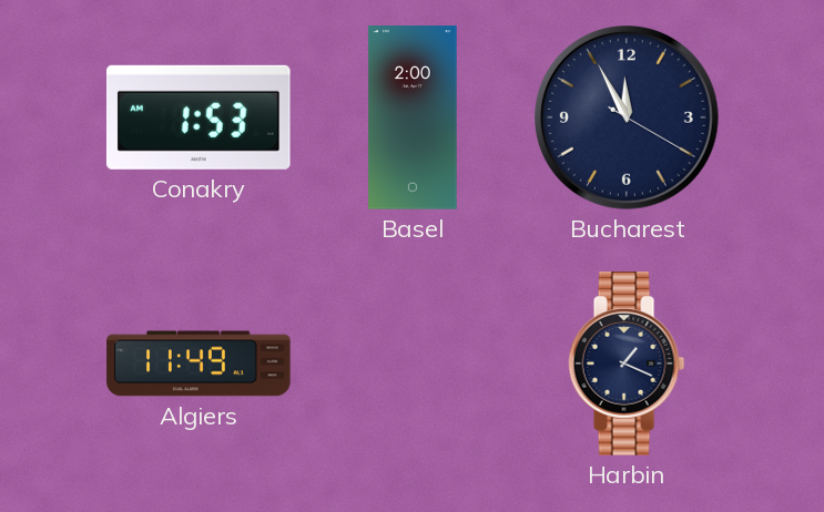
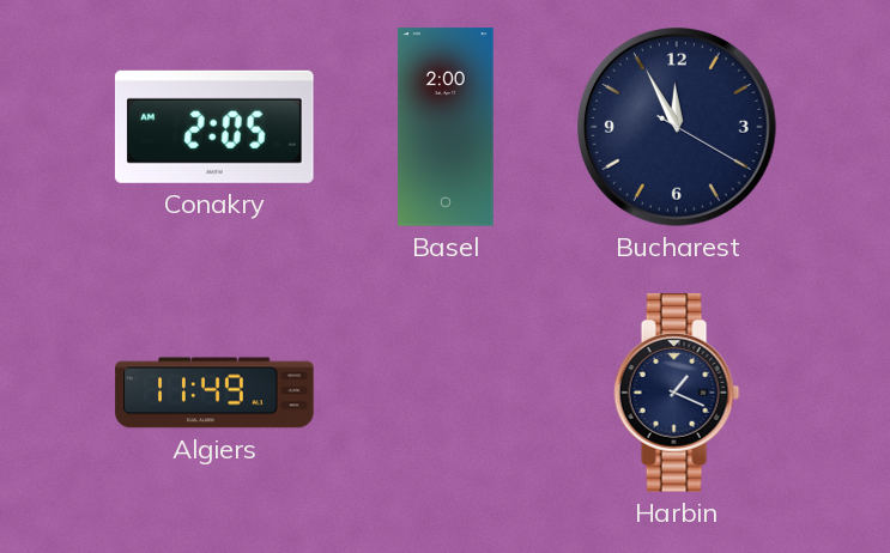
Conakry: 1:53 -> 2:05 (214, 127)
